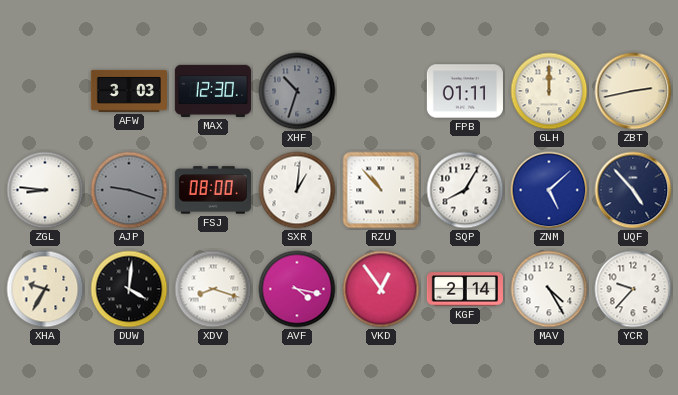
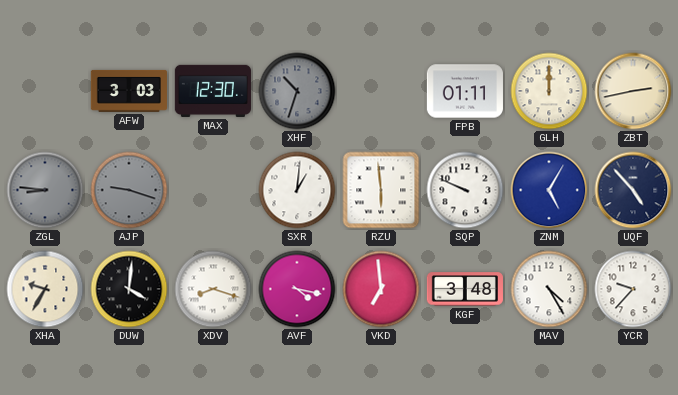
ZGL dial: white -> grey (45, 190)
FSJ: 08:00 -> none (213, 190)
RZU: 10:53 -> 5:59 (381, 190)
SQP: 8:05 -> 9:49 (465, 190)
ZNM: 5:08 -> 5:05 (549, 190)
VKD: 12:54 -> 6:59 (381, 289)
KGF: 2:14 -> 3:48 (465, 289)
